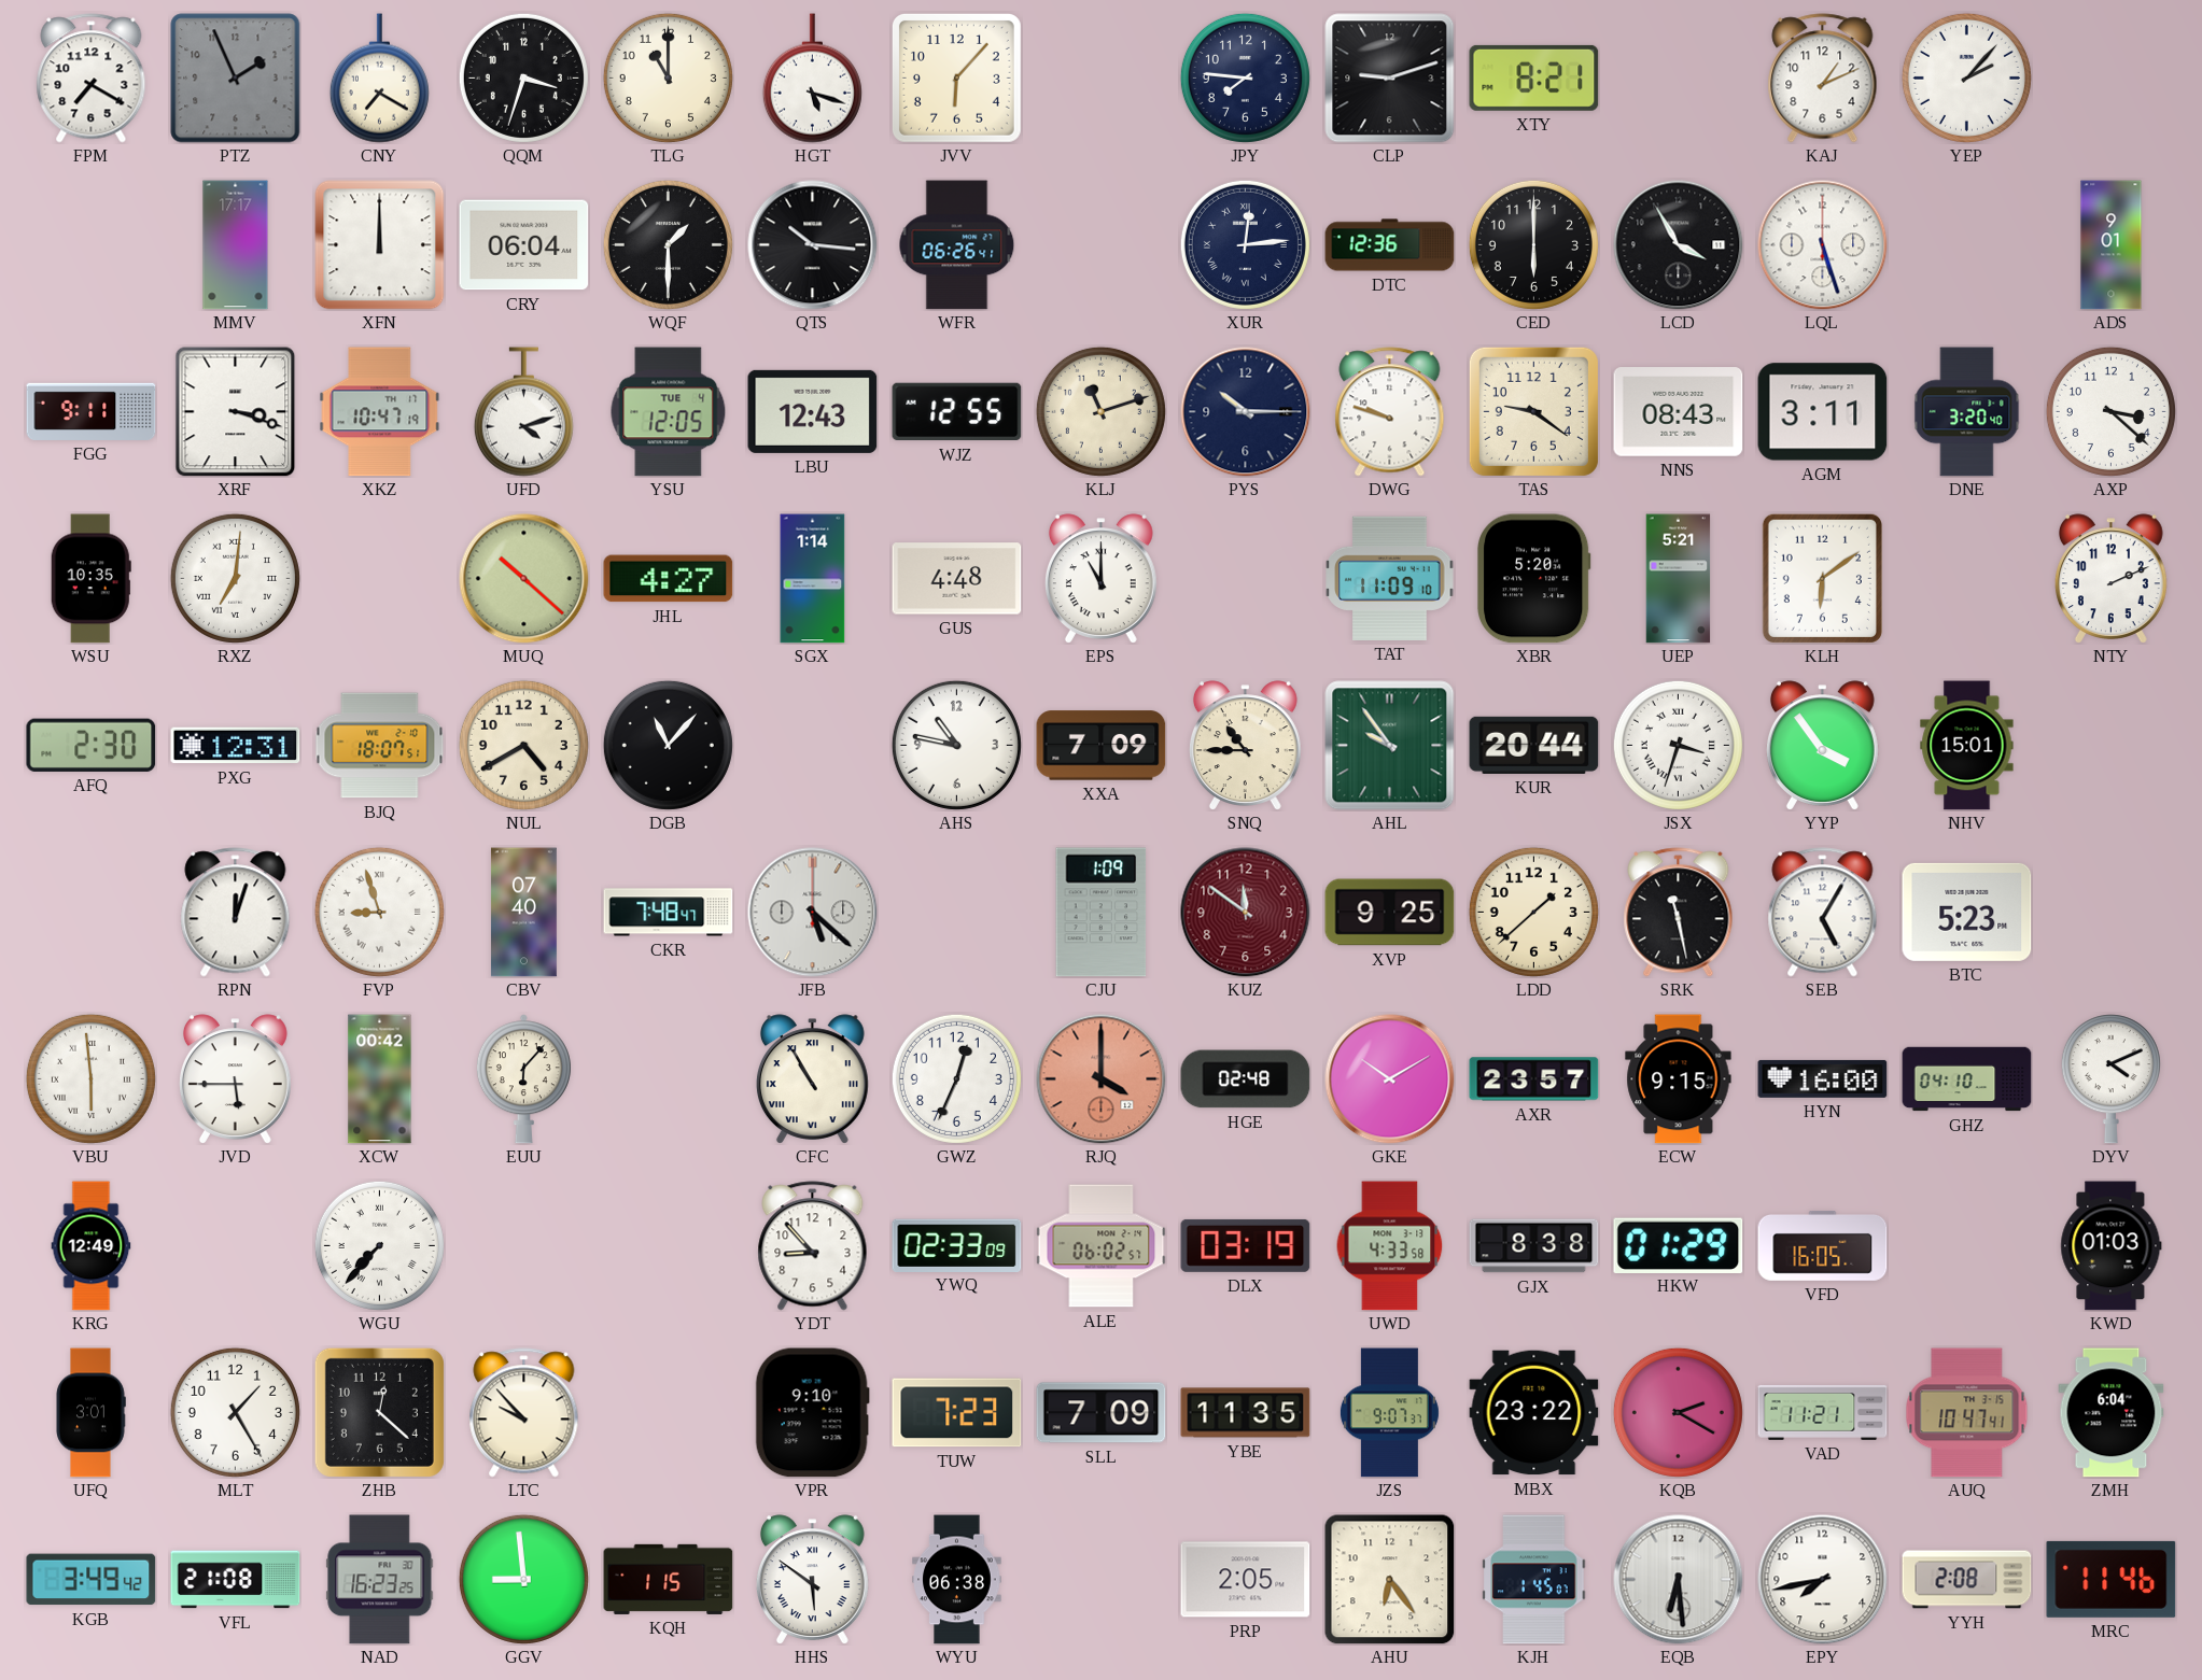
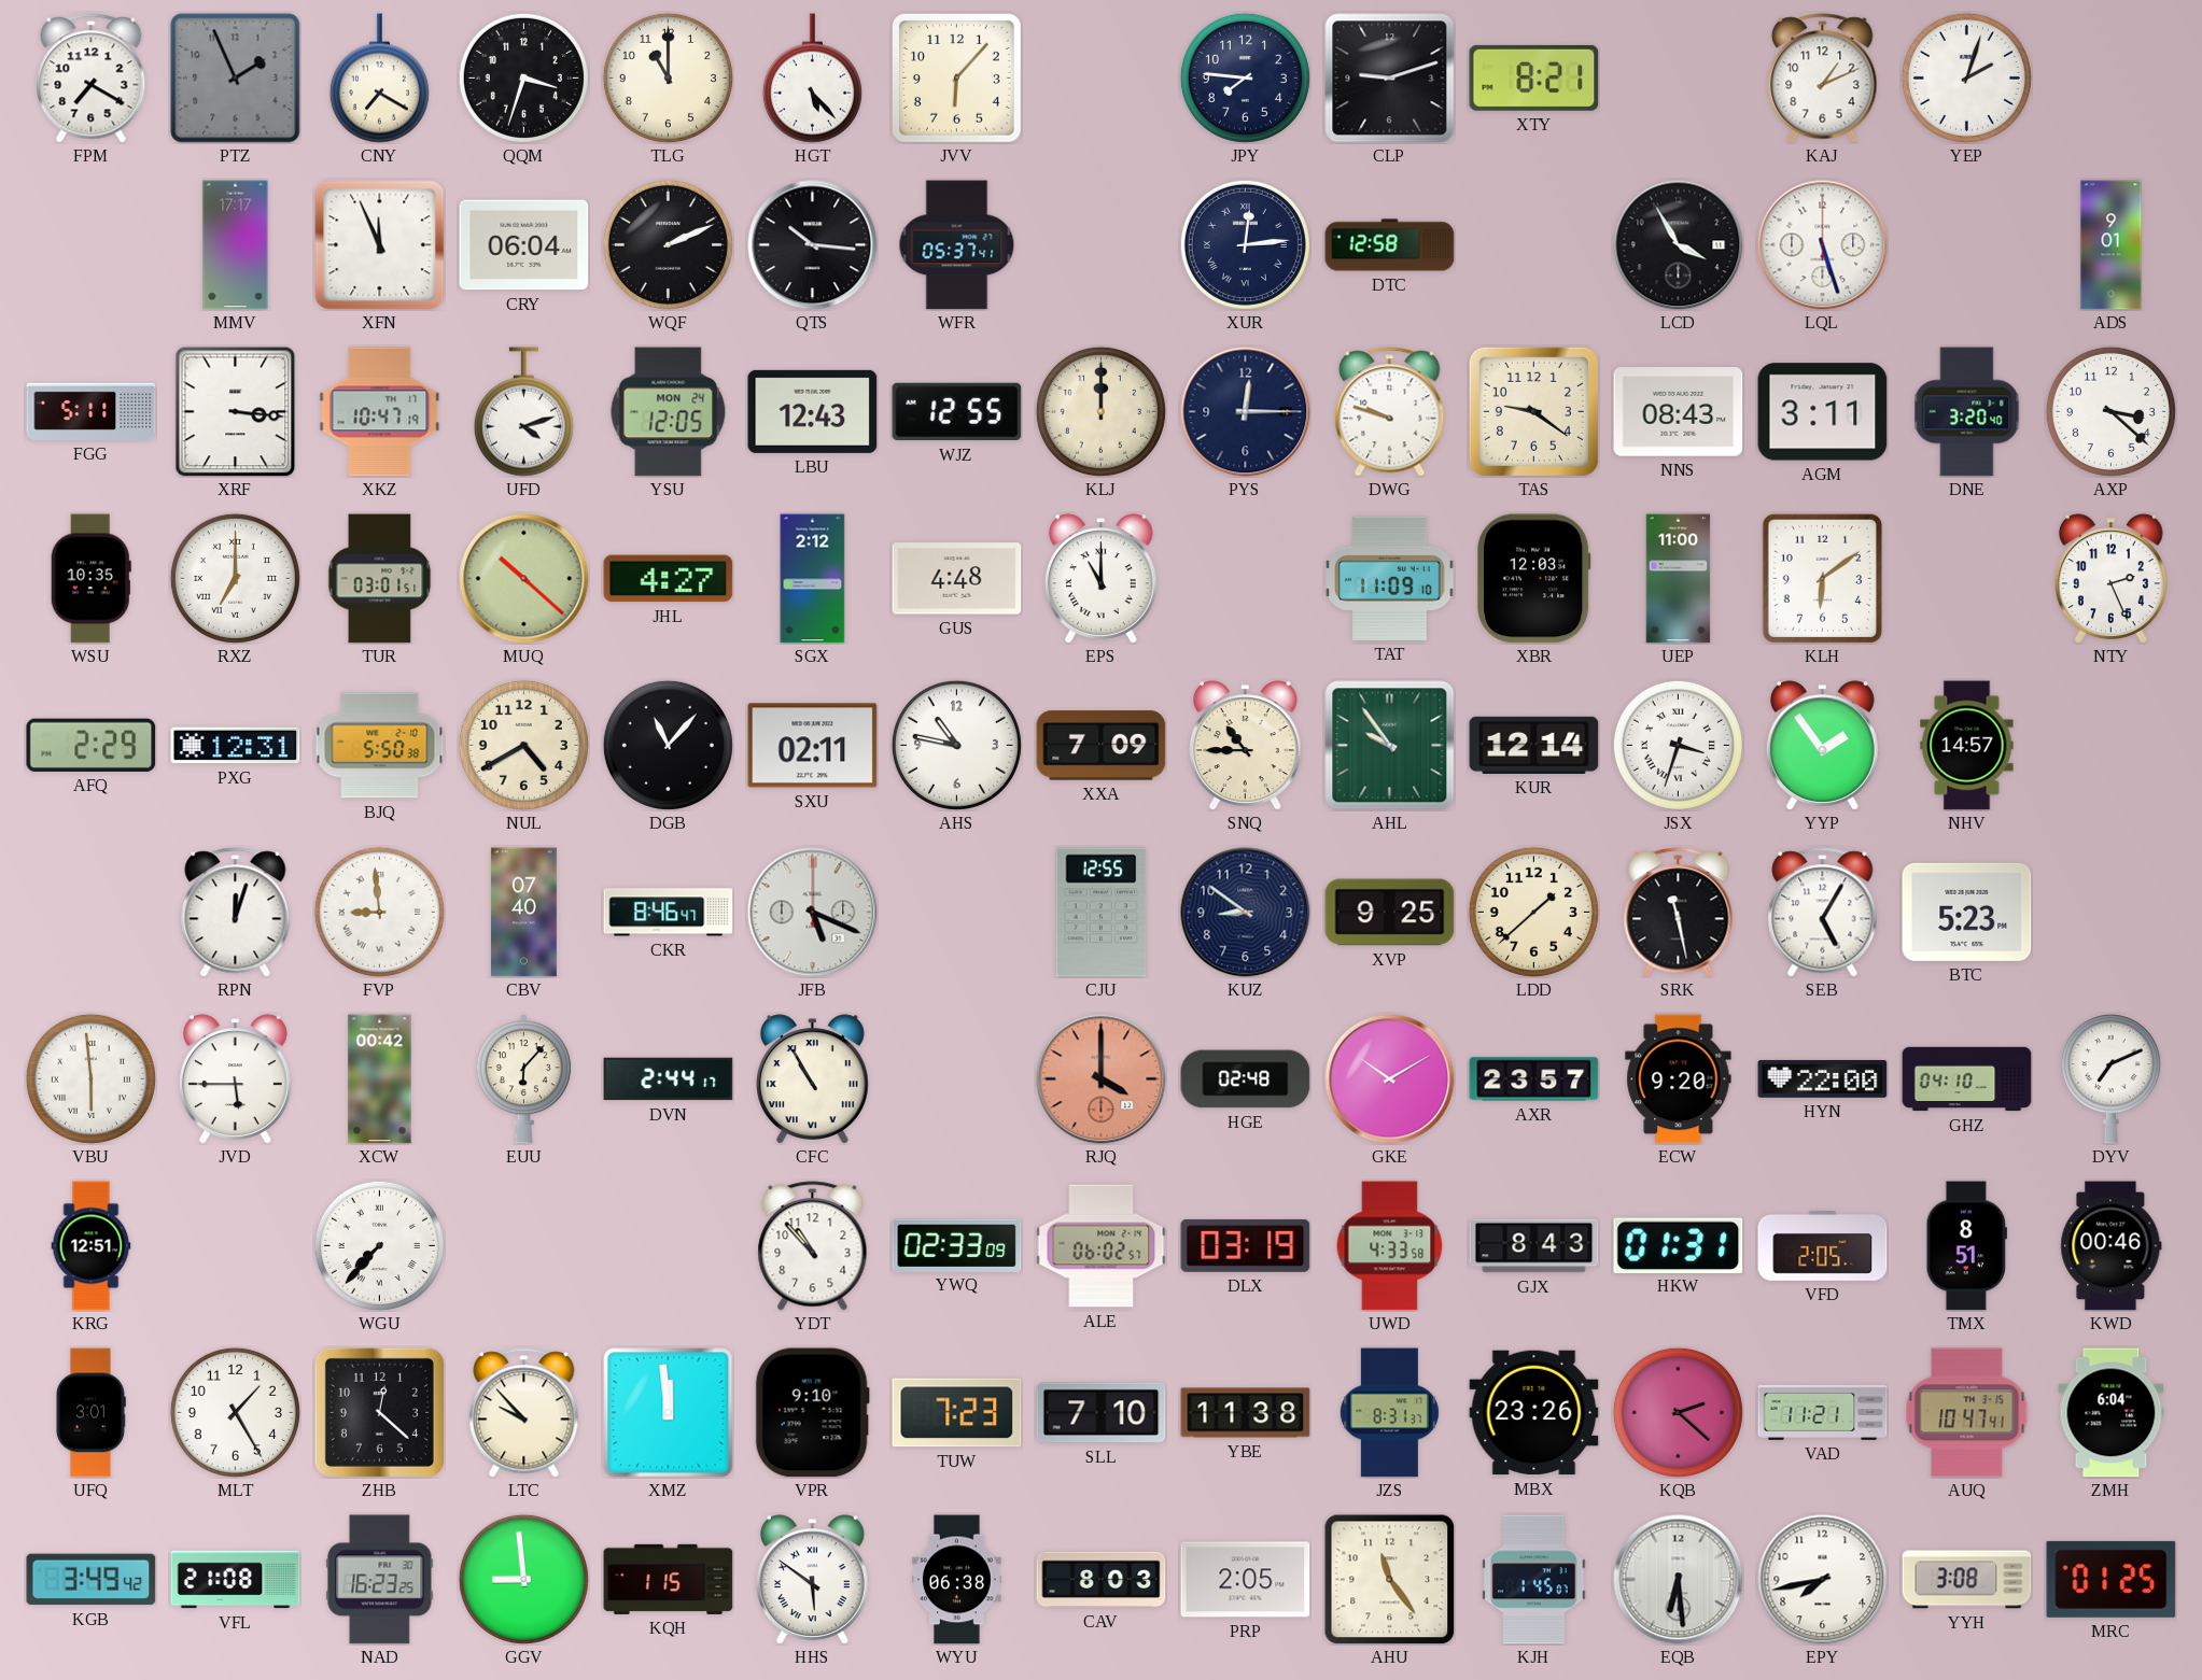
HGT: 5:18 -> 5:23 (812, 79)
YEP: 2:07 -> 2:03 (1966, 77)
XFN: 12:00 -> 11:56 (380, 245)
WQF: 1:30 -> 2:11 (668, 244)
WFR: 06:26 -> 05:37 (957, 245)
DTC: 12:36 -> 12:58 (1390, 245)
CED: 6:00 -> none (1533, 244)
FGG: 9:11 -> 5:11 (92, 411)
XRF: 3:18 -> 3:16 (236, 412)
YSU date: TUE 4 -> MON 24 (669, 412)
KLJ: 11:12 -> 12:00 (1100, 411)
PYS: 10:15 -> 12:15 (1246, 412)
RXZ: 7:01 -> 7:00 (235, 578)
TUR: none -> 03:01 (380, 579)
SGX: 1:14 -> 2:12 (813, 579)
XBR: 5:20 -> 12:03 (1534, 579)
UEP: 5:21 -> 11:00 (1679, 579)
NTY: 2:11 -> 2:26 (2110, 579)
AFQ: 2:30 -> 2:29 (92, 745)
BJQ: 18:07 -> 5:50 (380, 746)
SXU: none -> 02:11 (813, 746)
KUR: 20:44 -> 12:14 (1534, 745)
YYP: 3:54 -> 1:54 (1822, 746)
NHV: 15:01 -> 14:57 (1967, 746)
FVP: 8:57 -> 8:59 (379, 912)
CKR: 7:48 -> 8:46 (669, 913)
JFB: 5:22 -> 5:19 (813, 913)
CJU: 1:09 -> 12:55 (1102, 913)
KUZ: 11:51 -> 8:51 (1246, 913)
KUZ dial: burgundy -> navy (1246, 913)
DVN: none -> 2:44 (669, 1079)
GWZ: 12:34 -> none (956, 1078)
ECW: 9:15 -> 9:20 (1679, 1079)
HYN: 16:00 -> 22:00 (1823, 1078)
DYV: 4:11 -> 7:11 (2110, 1079)
KRG: 12:49 -> 12:51 (92, 1246)
YDT: 8:53 -> 10:53 (813, 1246)
GJX: 8:38 -> 8:43 (1534, 1246)
HKW: 01:29 -> 01:31 (1679, 1245)
VFD: 16:05 -> 2:05 (1823, 1246)
TMX: none -> 8:51 (1966, 1246)
KWD: 01:03 -> 00:46 (2112, 1246)
XMZ: none -> 11:59 (669, 1413)
SLL: 7:09 -> 7:10 (1102, 1413)
YBE: 11:35 -> 11:38 (1246, 1413)
JZS: 9:07 -> 8:31 (1389, 1413)
MBX: 23:22 -> 23:26 (1534, 1413)
KQB: 2:20 -> 2:22 (1678, 1412)
CAV: none -> 8:03 (1102, 1580)
AHU: 6:24 -> 11:24 (1390, 1580)
YYH: 2:08 -> 3:08 (1967, 1580)
MRC: 11:46 -> 01:25 (2112, 1579)
